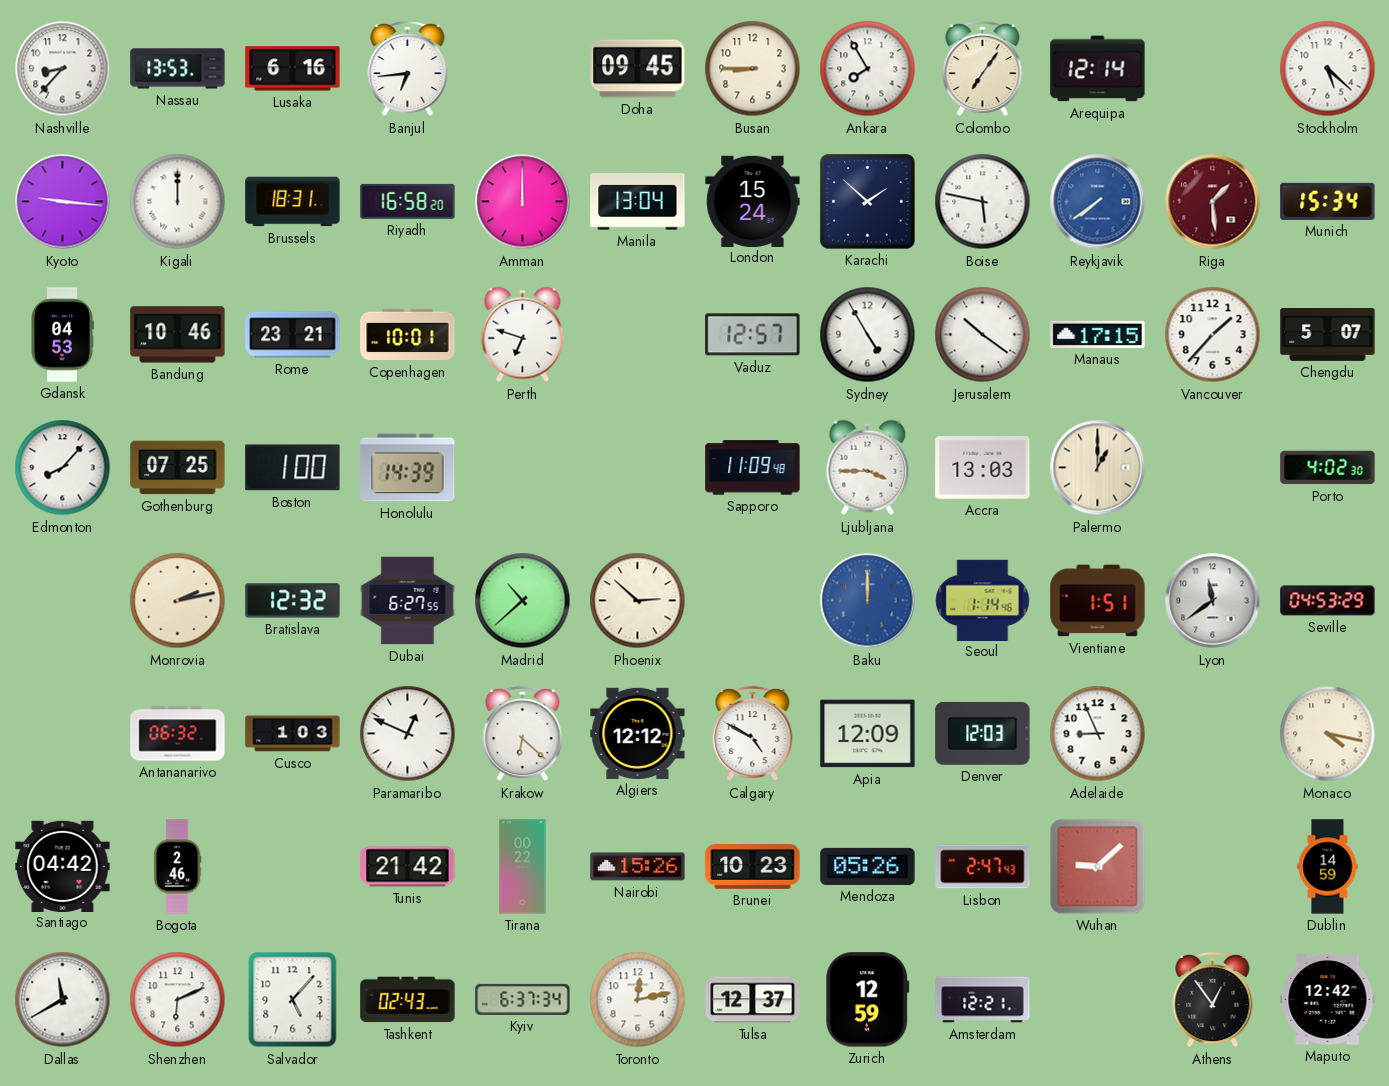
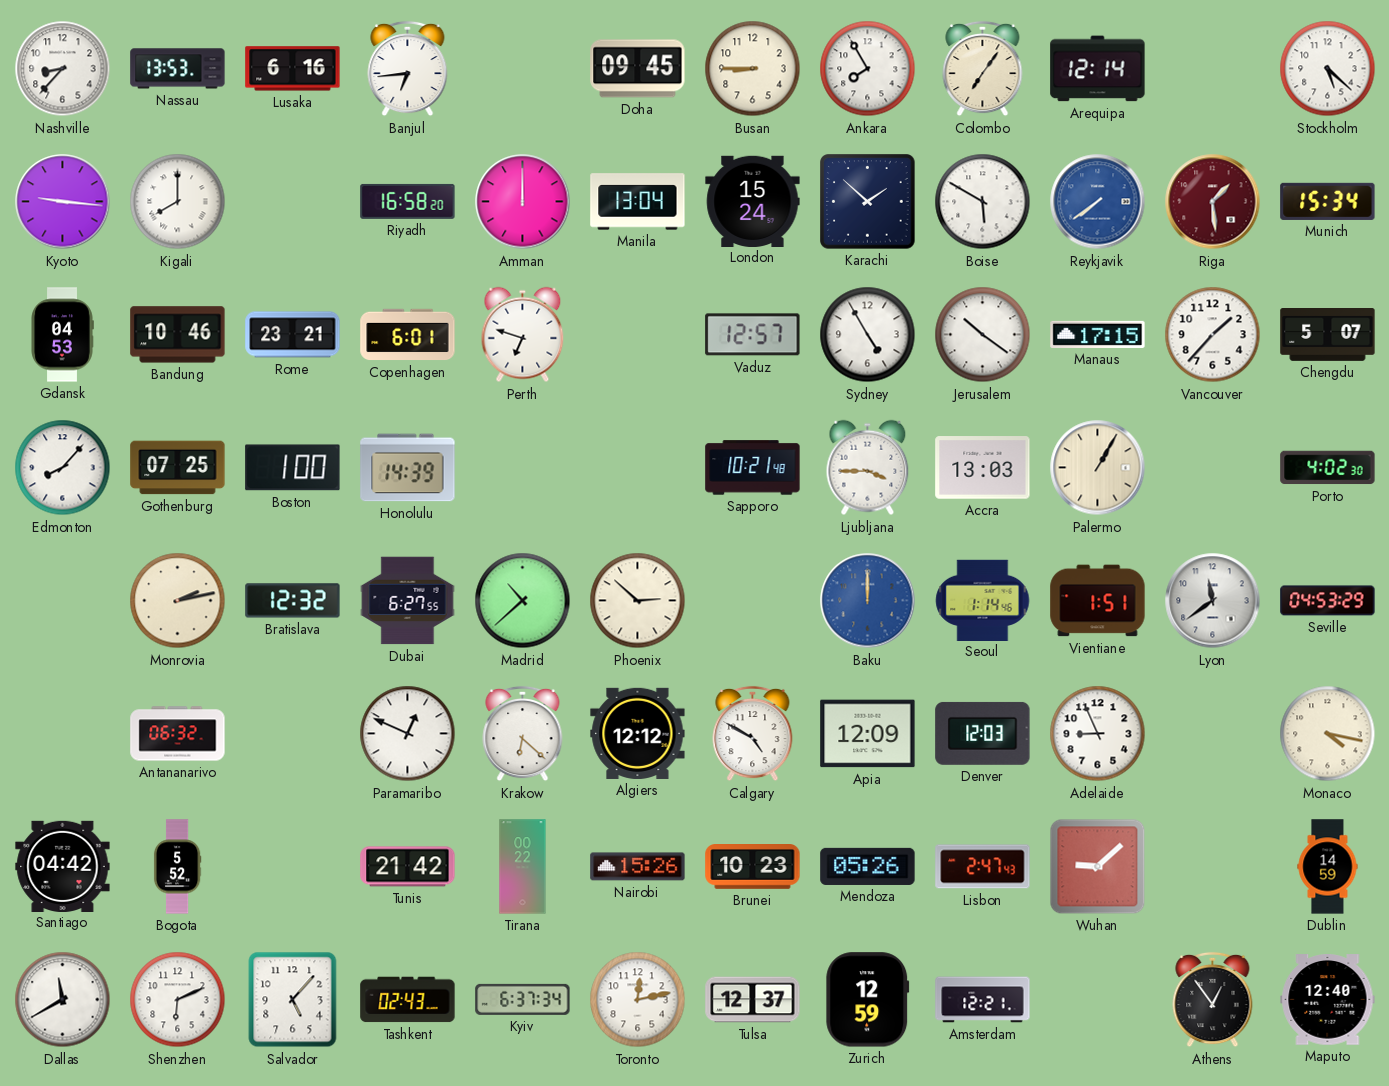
Kigali: 12:00 -> 8:00 (178, 202)
Brussels: 18:31 -> none (293, 202)
Boise: 5:47 -> 5:50 (983, 202)
Copenhagen: 10:01 -> 6:01 (408, 335)
Sapporo: 11:09 -> 10:21 (753, 468)
Palermo: 1:00 -> 1:05 (1098, 468)
Cusco: 1:03 -> none (293, 734)
Bogota: 2:46 -> 5:52 (177, 867)
Maputo: 12:42 -> 12:40 (1328, 1000)
